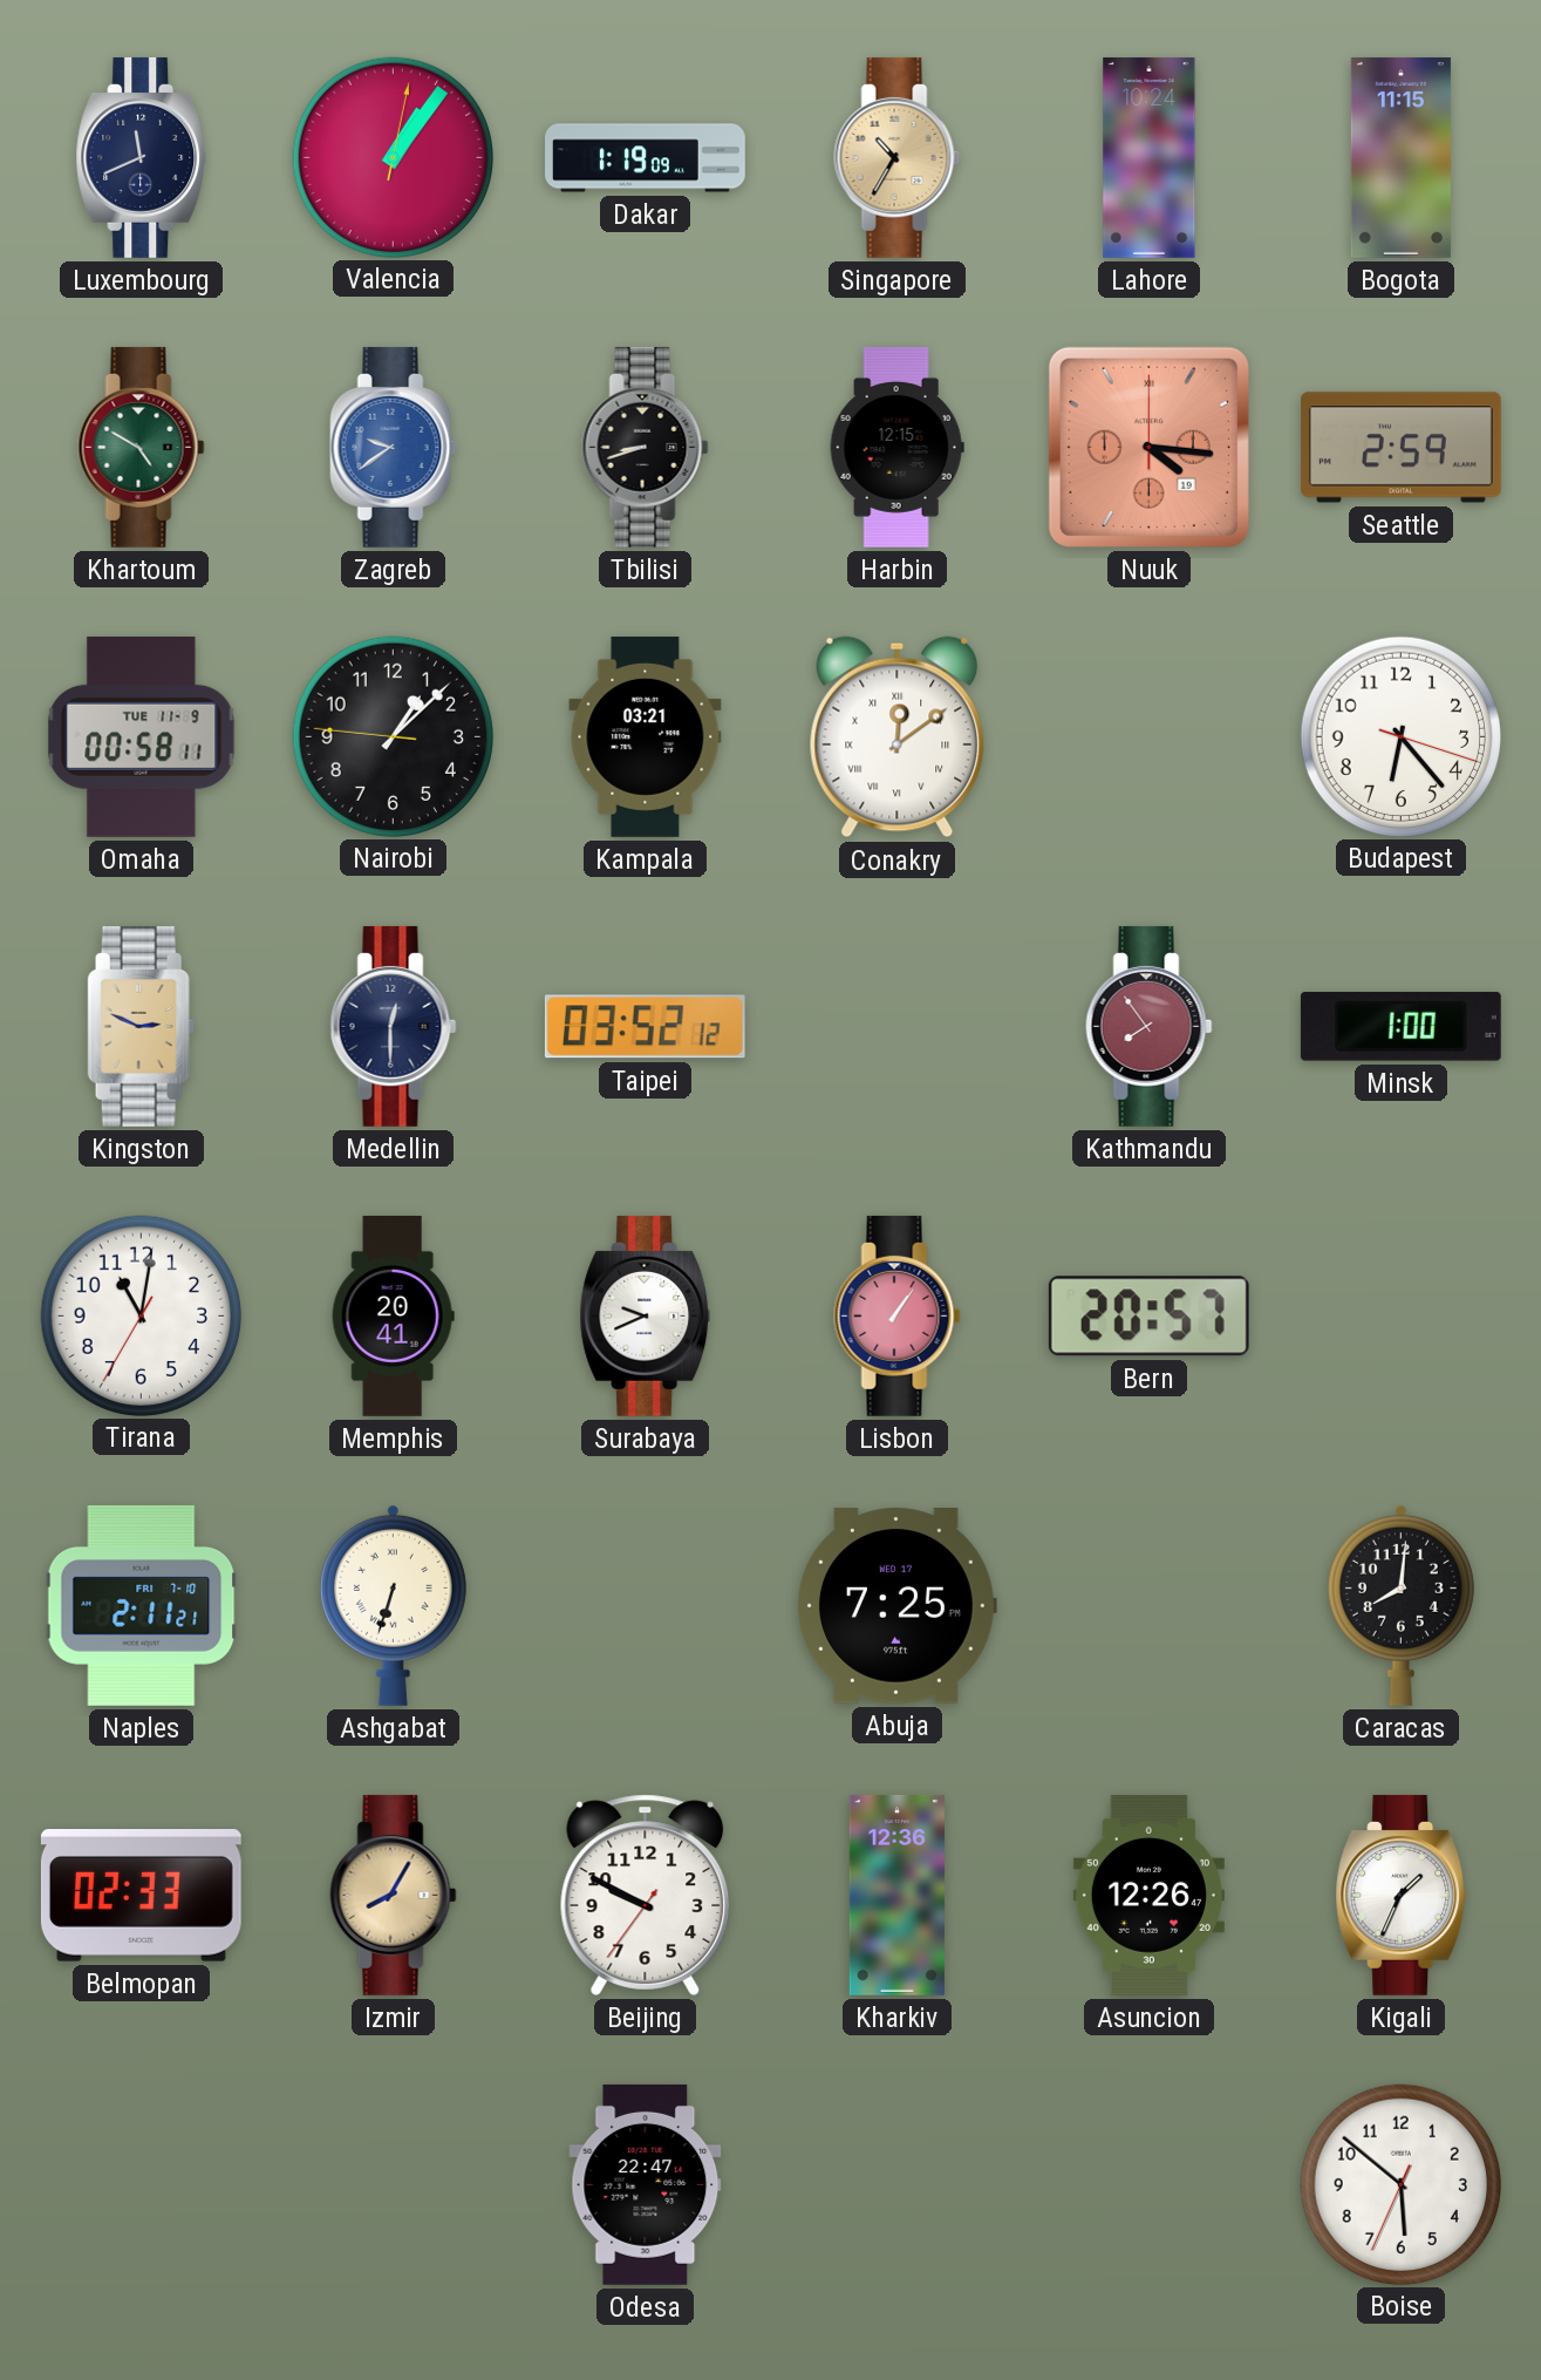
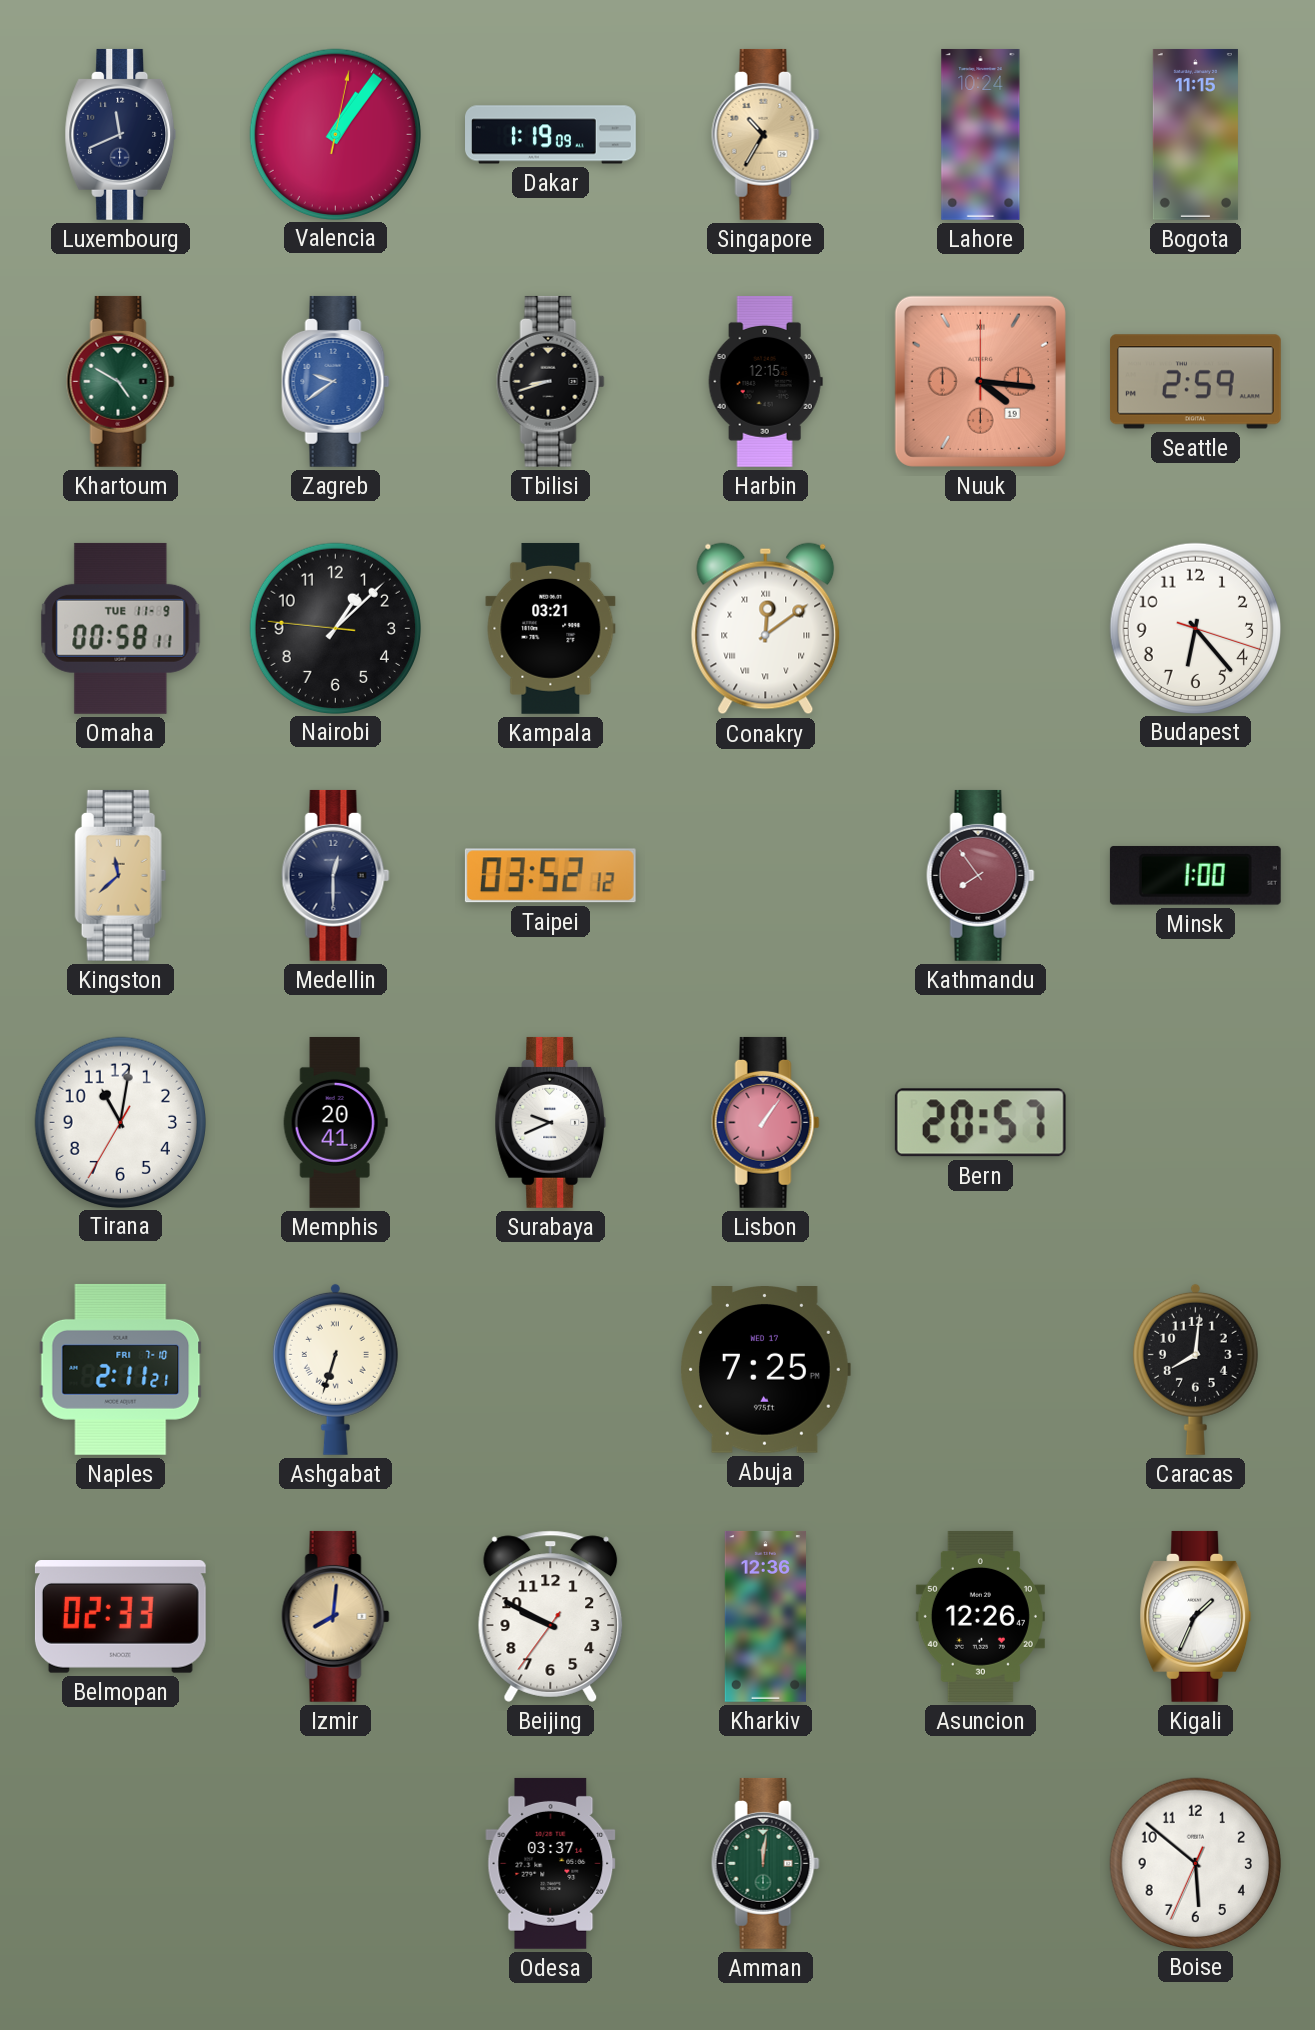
Kingston: 2:49 -> 11:38 (121, 875)
Izmir: 8:05 -> 8:01 (336, 1616)
Odesa: 22:47 -> 03:37 (551, 1863)
Amman: none -> 12:01 (766, 1863)
